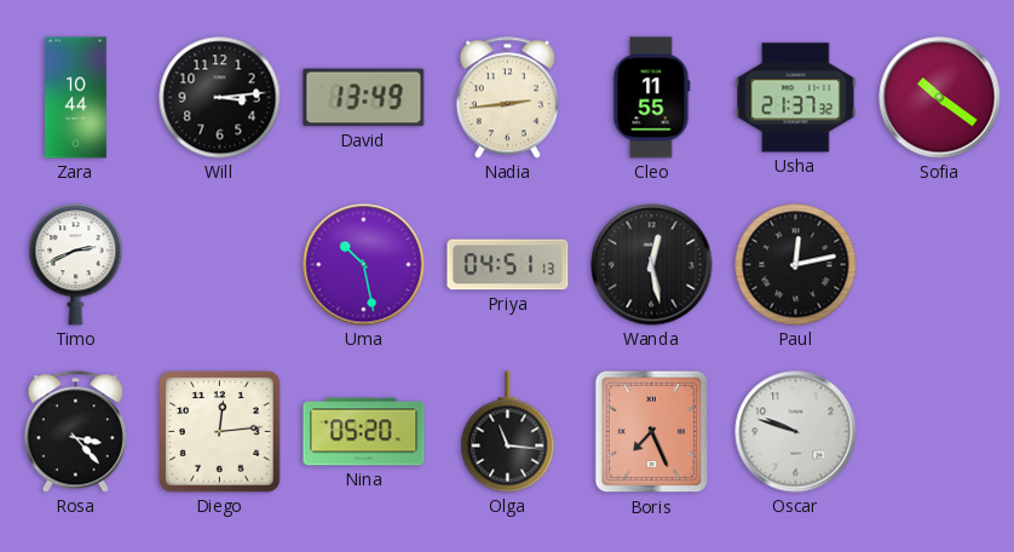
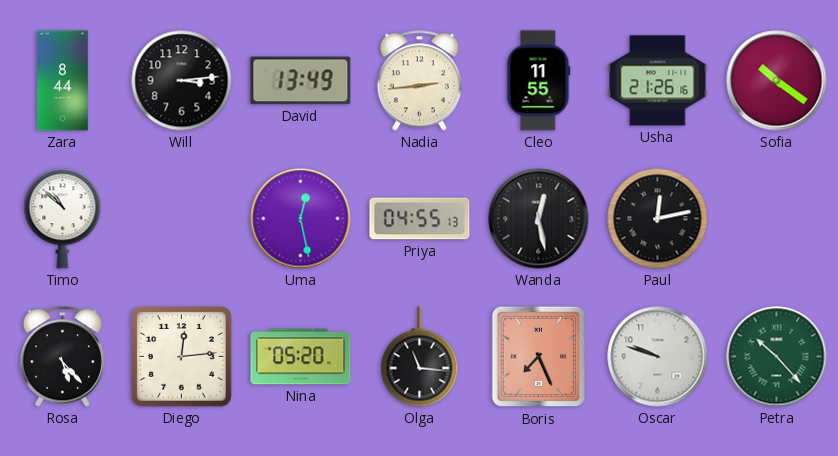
Zara: 10:44 -> 8:44 (63, 81)
Usha: 21:37 -> 21:26 (658, 81)
Timo: 2:41 -> 10:52 (63, 219)
Uma: 10:28 -> 12:28 (301, 219)
Priya: 04:51 -> 04:55 (420, 219)
Rosa: 3:23 -> 5:23 (62, 357)
Petra: none -> 10:23 (777, 357)
